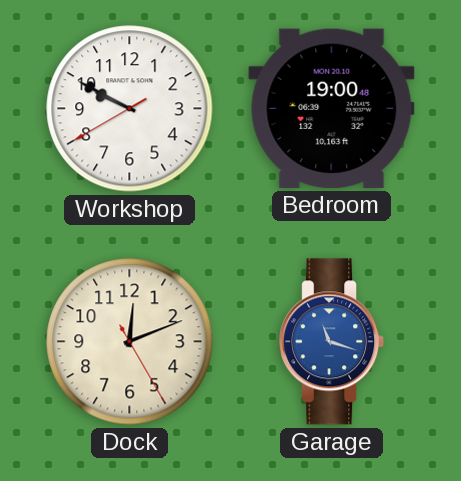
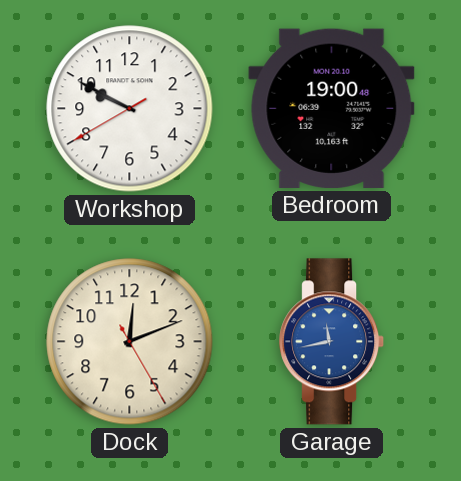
Garage: 11:18 -> 11:43 (332, 342)
